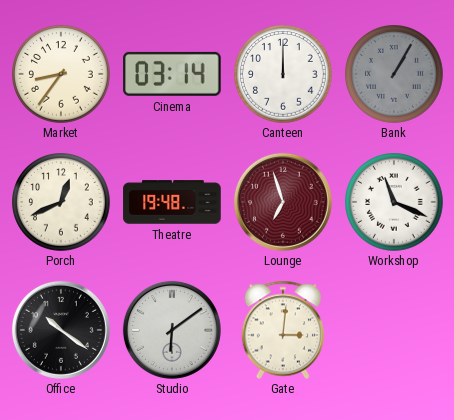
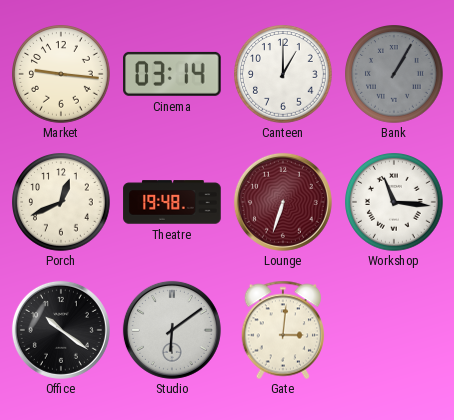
Market: 8:36 -> 9:16 (62, 75)
Canteen: 12:00 -> 1:00 (284, 75)
Lounge: 6:57 -> 6:33 (283, 202)
Workshop: 11:19 -> 11:16 (395, 203)
